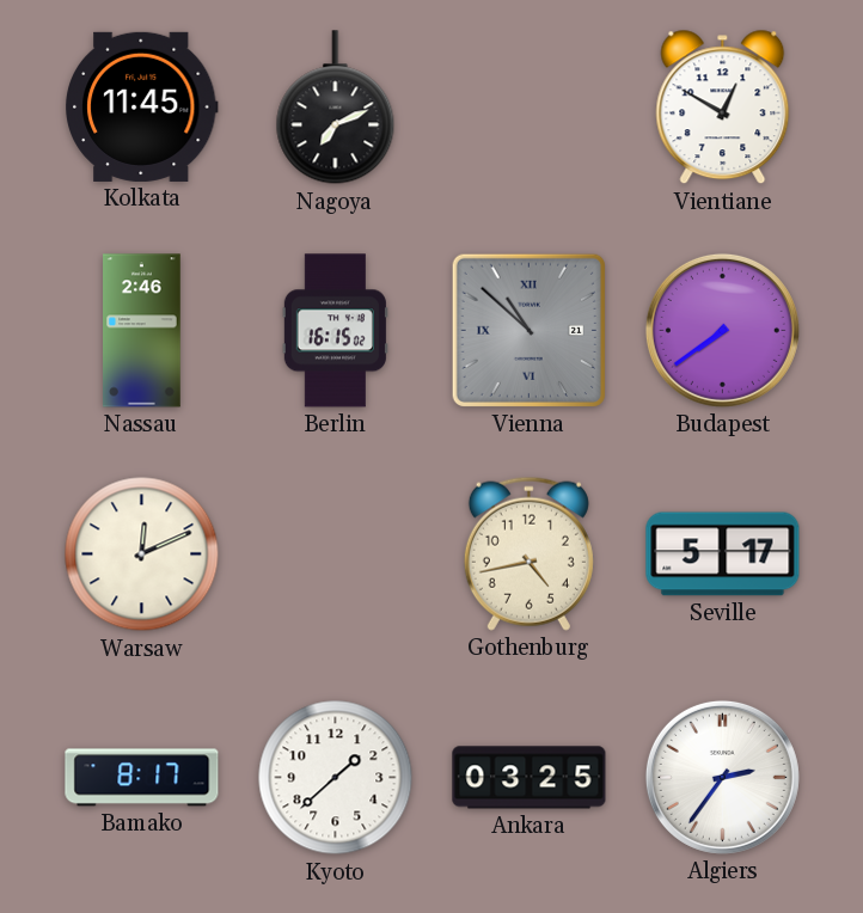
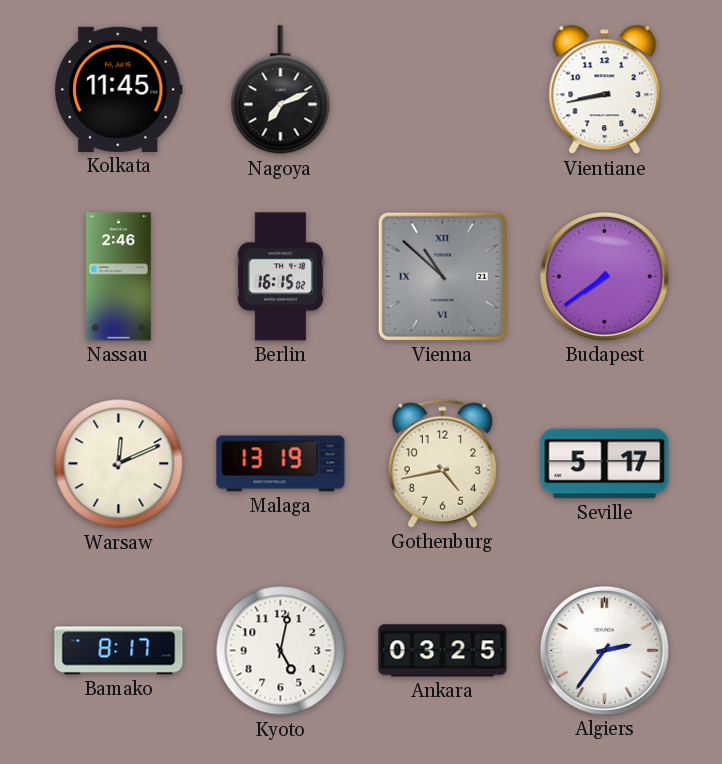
Vientiane: 12:50 -> 8:43 (605, 90)
Malaga: none -> 13:19 (281, 464)
Kyoto: 1:38 -> 5:02 (281, 651)
